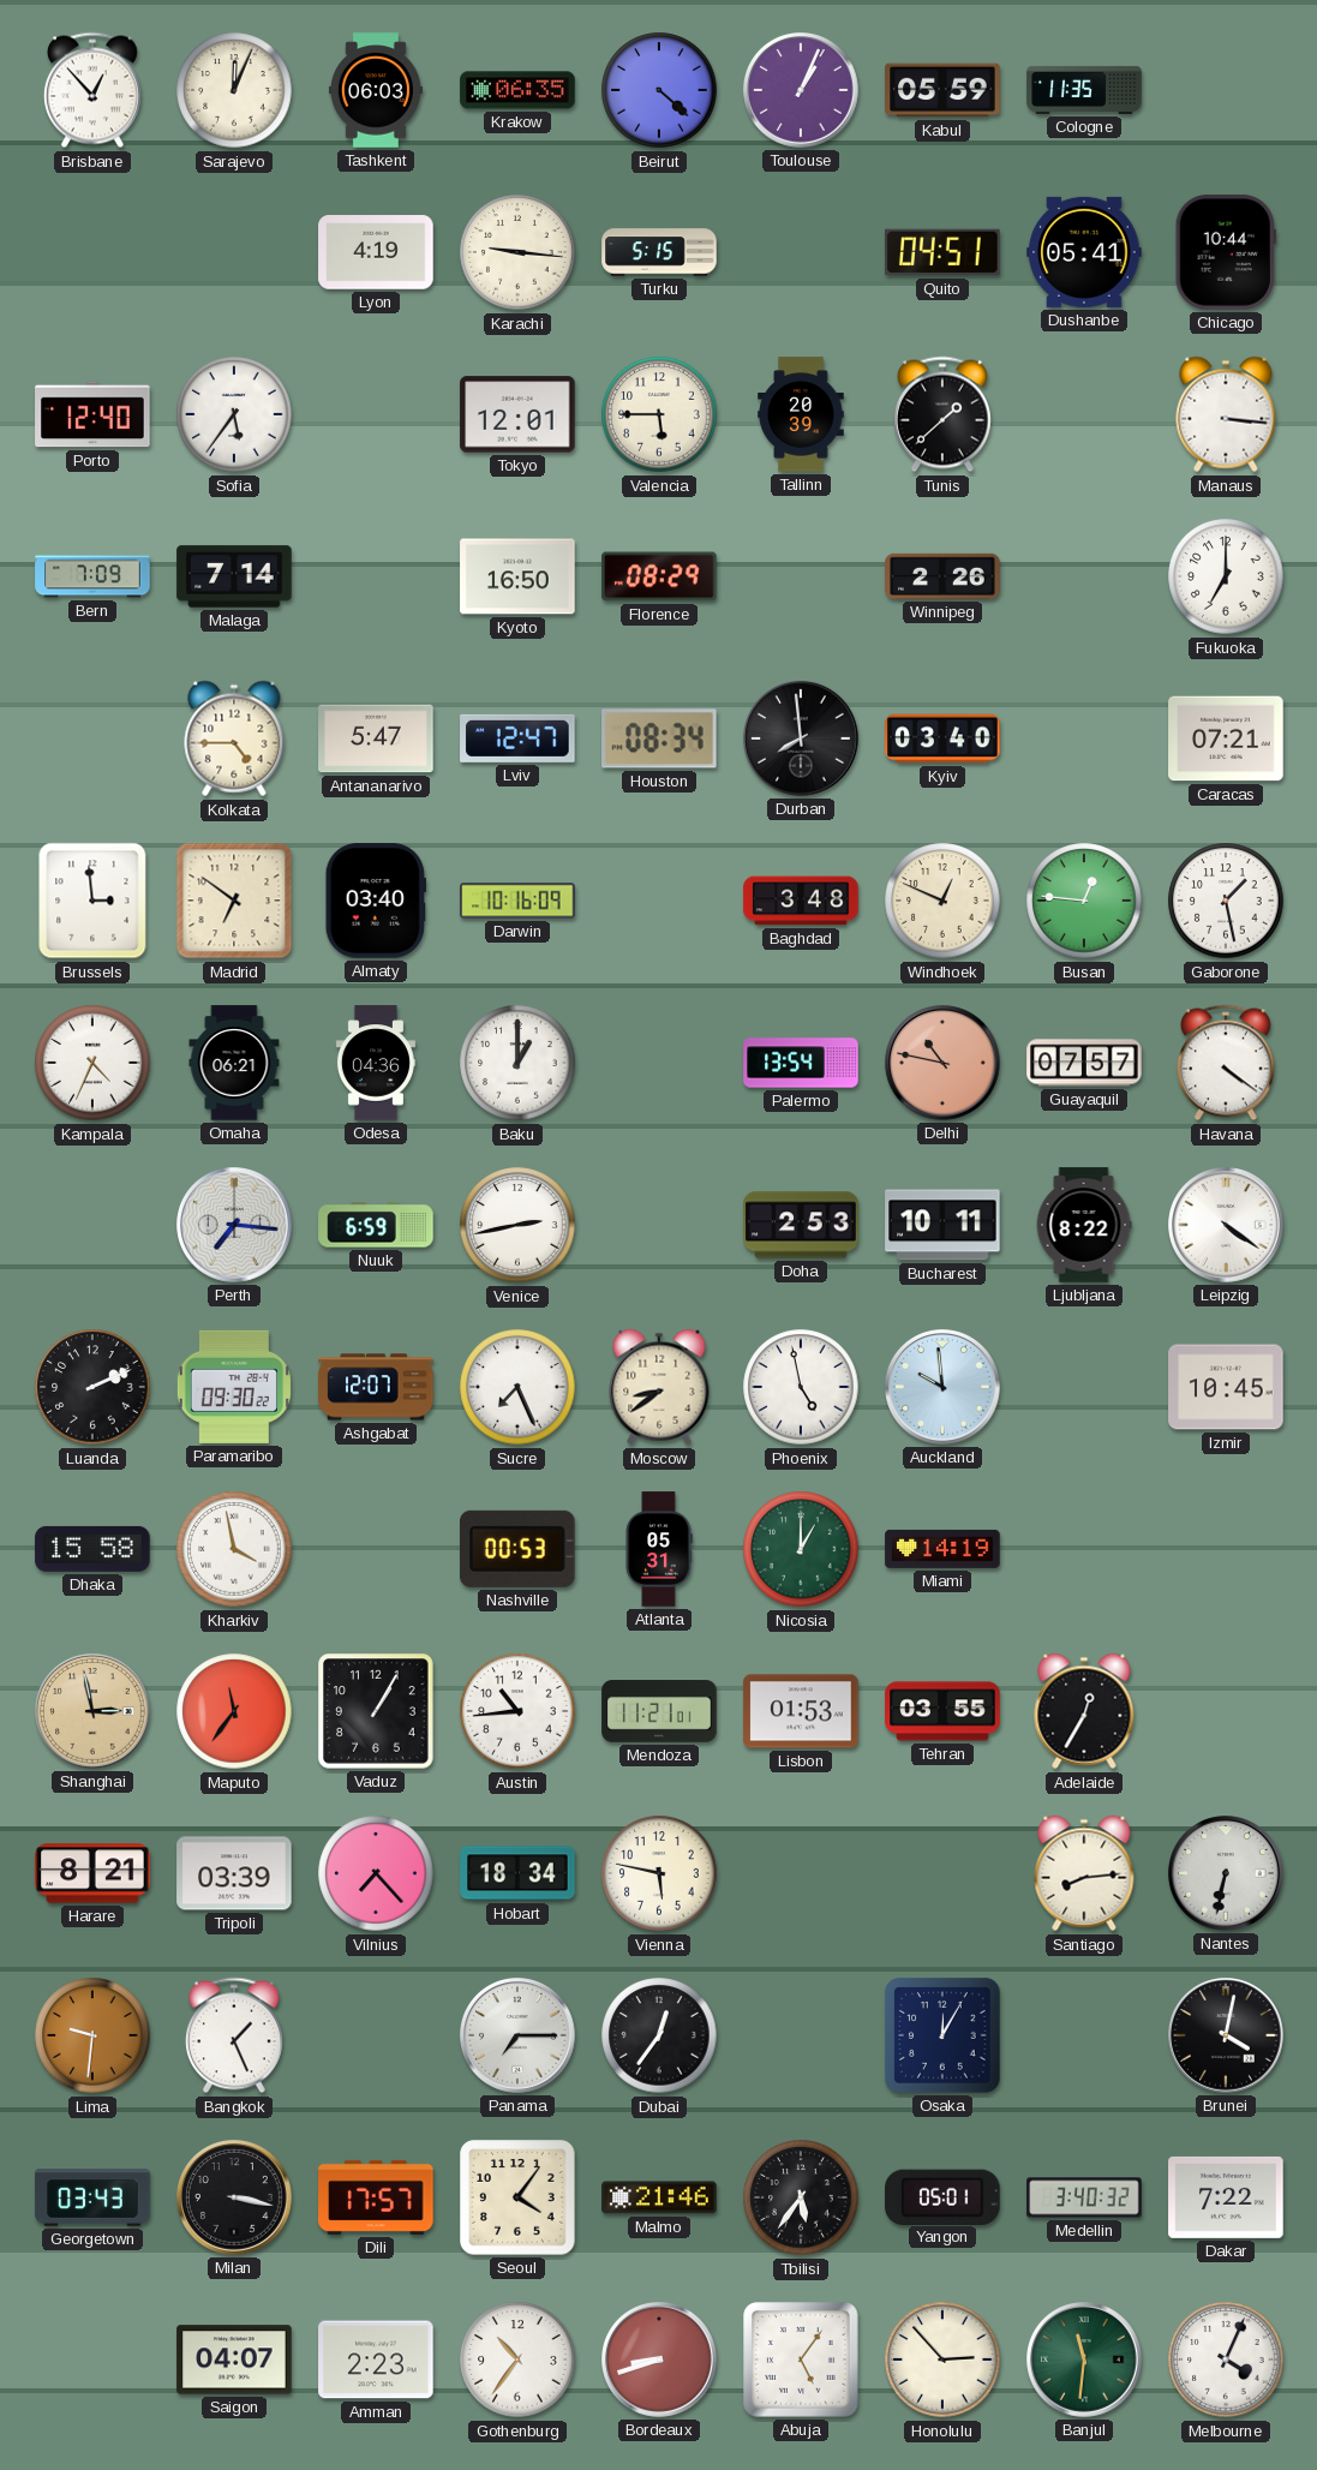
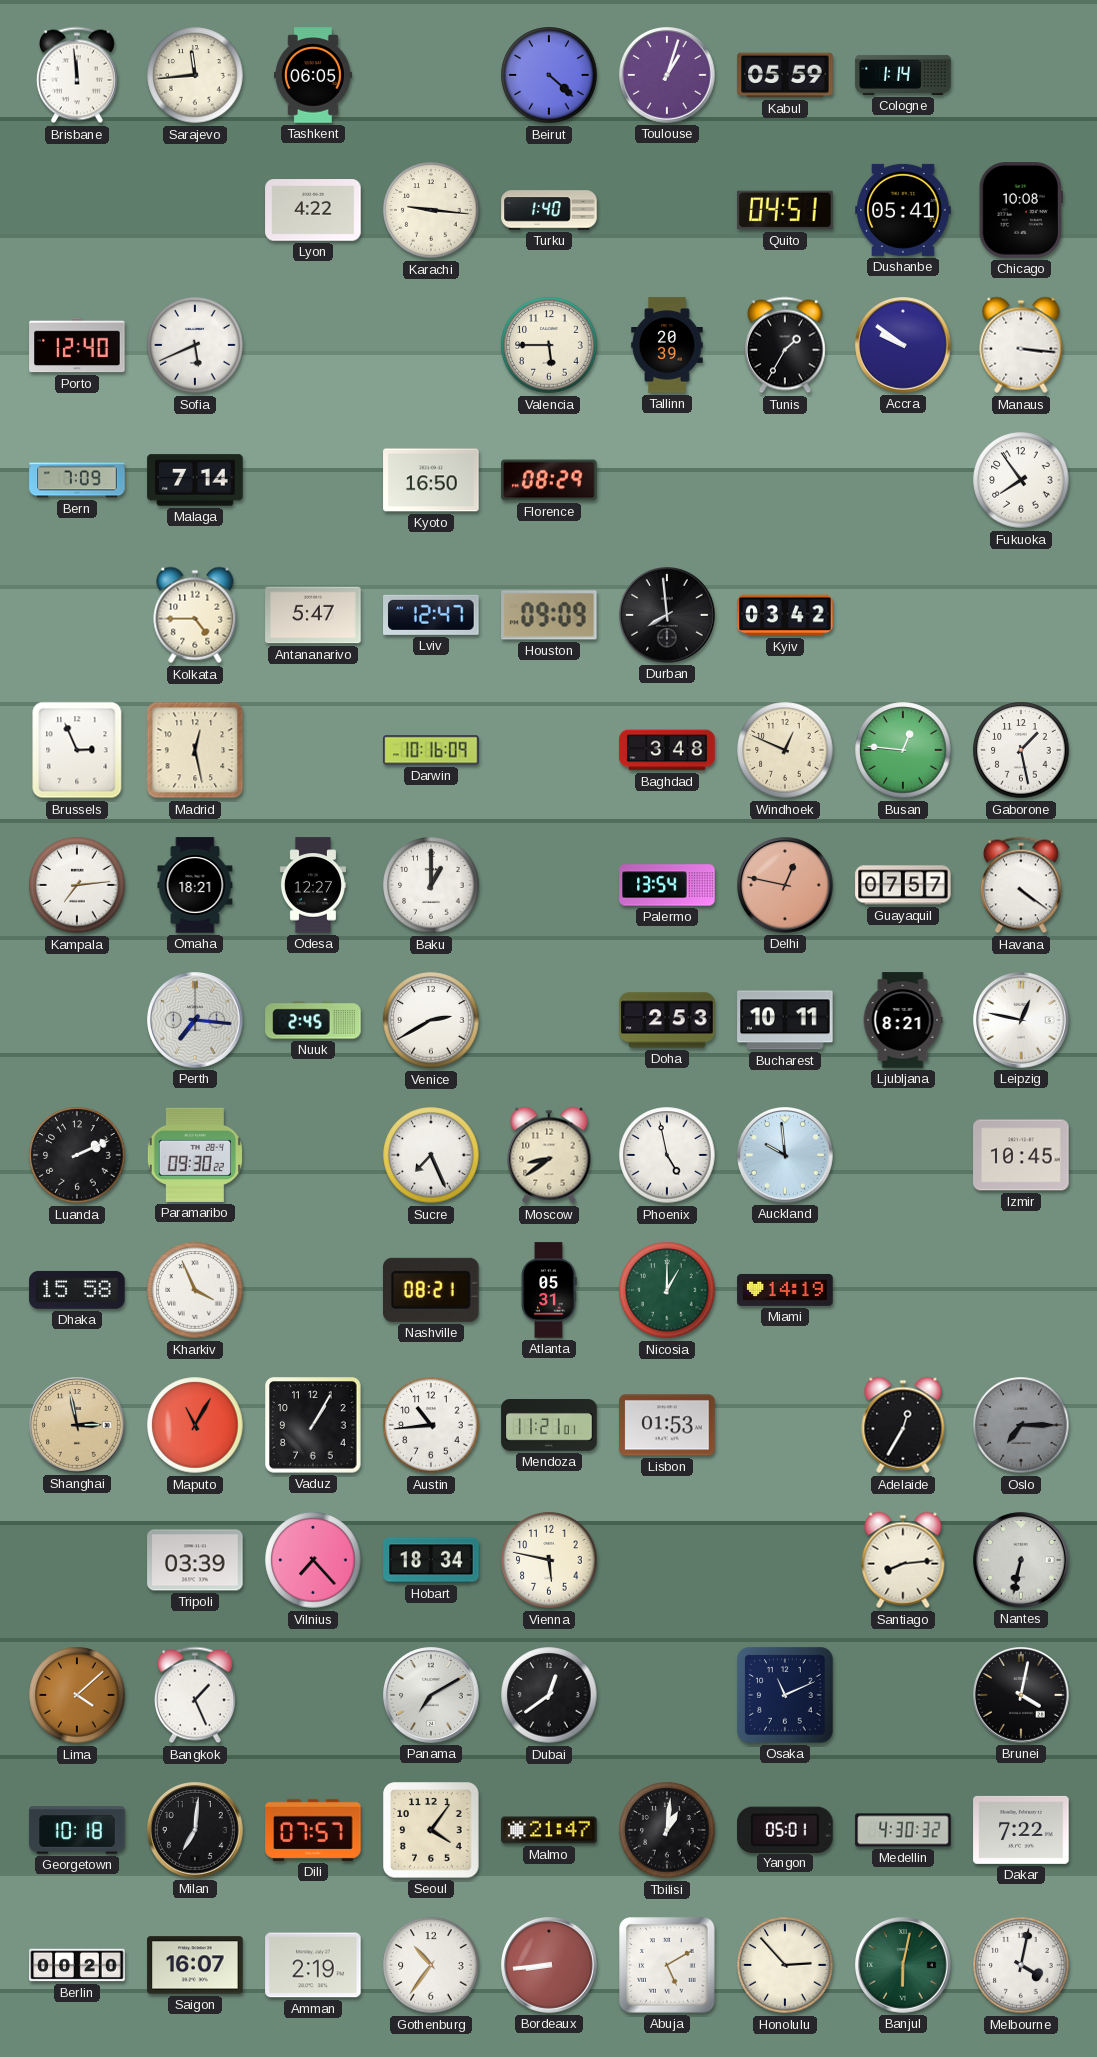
Brisbane: 12:53 -> 11:59 (77, 75)
Sarajevo: 12:04 -> 11:44 (195, 75)
Tashkent: 06:03 -> 06:05 (313, 75)
Krakow: 06:35 -> none (517, 90)
Toulouse: 1:04 -> 1:03 (667, 75)
Cologne: 11:35 -> 1:14 (903, 75)
Lyon: 4:19 -> 4:22 (313, 210)
Turku: 5:15 -> 1:40 (549, 210)
Chicago: 10:44 -> 10:08 (1021, 210)
Sofia: 5:36 -> 5:41 (195, 345)
Tokyo: 12:01 -> none (517, 414)
Tunis: 1:38 -> 1:35 (785, 345)
Accra: none -> 9:51 (903, 345)
Winnipeg: 2:26 -> none (942, 576)
Fukuoka: 7:00 -> 7:54 (1021, 480)
Houston: 08:34 -> 09:09 (549, 615)
Kyiv: 03:40 -> 03:42 (785, 615)
Caracas: 07:21 -> none (1226, 738)
Brussels: 2:59 -> 2:56 (77, 750)
Madrid: 6:51 -> 12:28 (195, 750)
Almaty: 03:40 -> none (375, 901)
Kampala: 4:34 -> 7:14 (77, 885)
Omaha: 06:21 -> 18:21 (195, 885)
Odesa: 04:36 -> 12:27 (313, 885)
Delhi: 10:47 -> 12:47 (785, 885)
Nuuk: 6:59 -> 2:45 (313, 1020)
Venice: 2:43 -> 2:40 (431, 1020)
Ljubljana: 8:22 -> 8:21 (903, 1020)
Leipzig: 4:21 -> 12:47 (1021, 1020)
Ashgabat: 12:07 -> none (376, 1387)
Kharkiv: 3:58 -> 3:56 (195, 1290)
Nashville: 00:53 -> 08:21 (432, 1290)
Maputo: 11:36 -> 11:05 (195, 1425)
Tehran: 03:55 -> none (942, 1711)
Oslo: none -> 7:15 (1021, 1425)
Harare: 8:21 -> none (92, 1873)
Lima: 9:31 -> 4:08 (77, 1695)
Panama: 7:15 -> 7:10 (431, 1695)
Dubai: 12:36 -> 12:39 (549, 1695)
Osaka: 12:05 -> 11:11 (785, 1695)
Georgetown: 03:43 -> 10:18 (77, 1830)
Milan: 3:17 -> 7:01 (195, 1830)
Dili: 17:57 -> 07:57 (313, 1830)
Malmo: 21:46 -> 21:47 (549, 1830)
Tbilisi: 5:36 -> 1:01 (667, 1830)
Medellin: 3:40 -> 4:30 (903, 1830)
Berlin: none -> 00:20 (77, 1965)
Saigon: 04:07 -> 16:07 (195, 1965)
Amman: 2:23 -> 2:19 (313, 1965)
Bordeaux: 8:42 -> 8:44 (549, 1965)
Abuja: 5:06 -> 5:10 (667, 1965)
Banjul: 11:31 -> 6:02 (903, 1965)
Melbourne: 4:04 -> 4:02 (1021, 1965)
